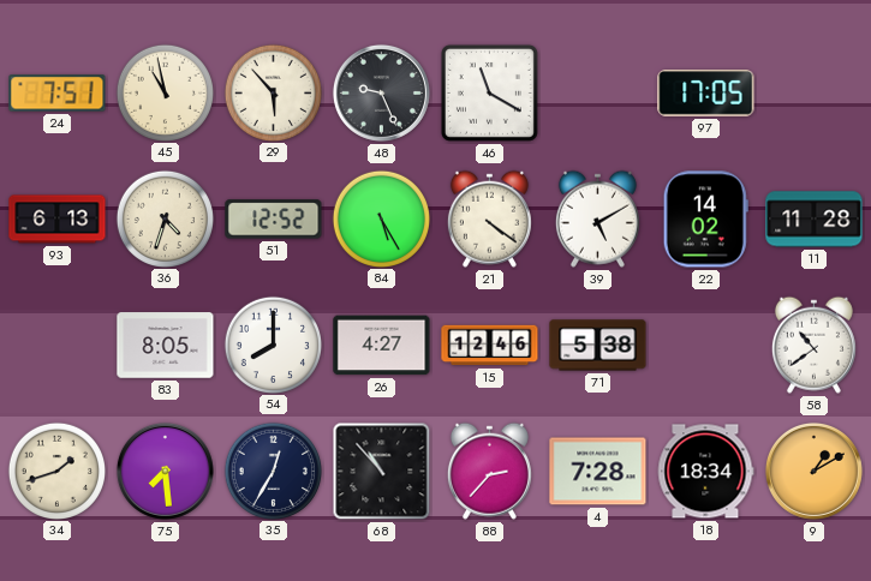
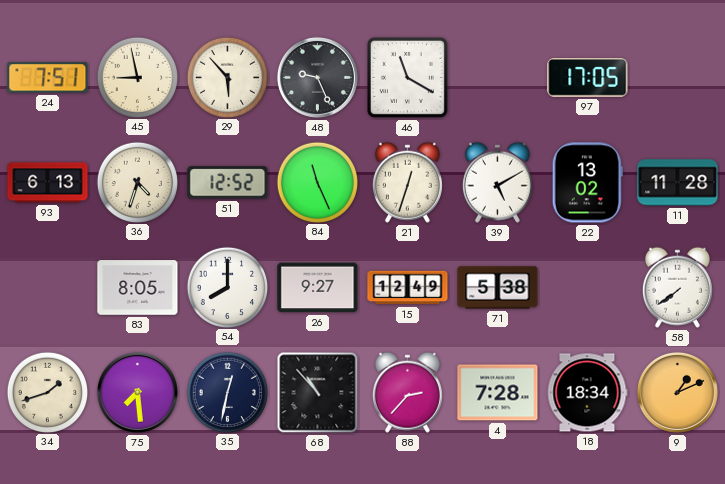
45: 10:58 -> 8:58 (137, 77)
84: 5:25 -> 11:26 (317, 182)
21: 4:21 -> 12:33 (407, 182)
22: 14:02 -> 13:02 (587, 183)
26: 4:27 -> 9:27 (318, 288)
15: 12:46 -> 12:49 (408, 288)
58: 10:39 -> 7:39 (677, 287)
35: 12:35 -> 12:32 (227, 392)
9: 1:10 -> 1:11 (677, 392)
